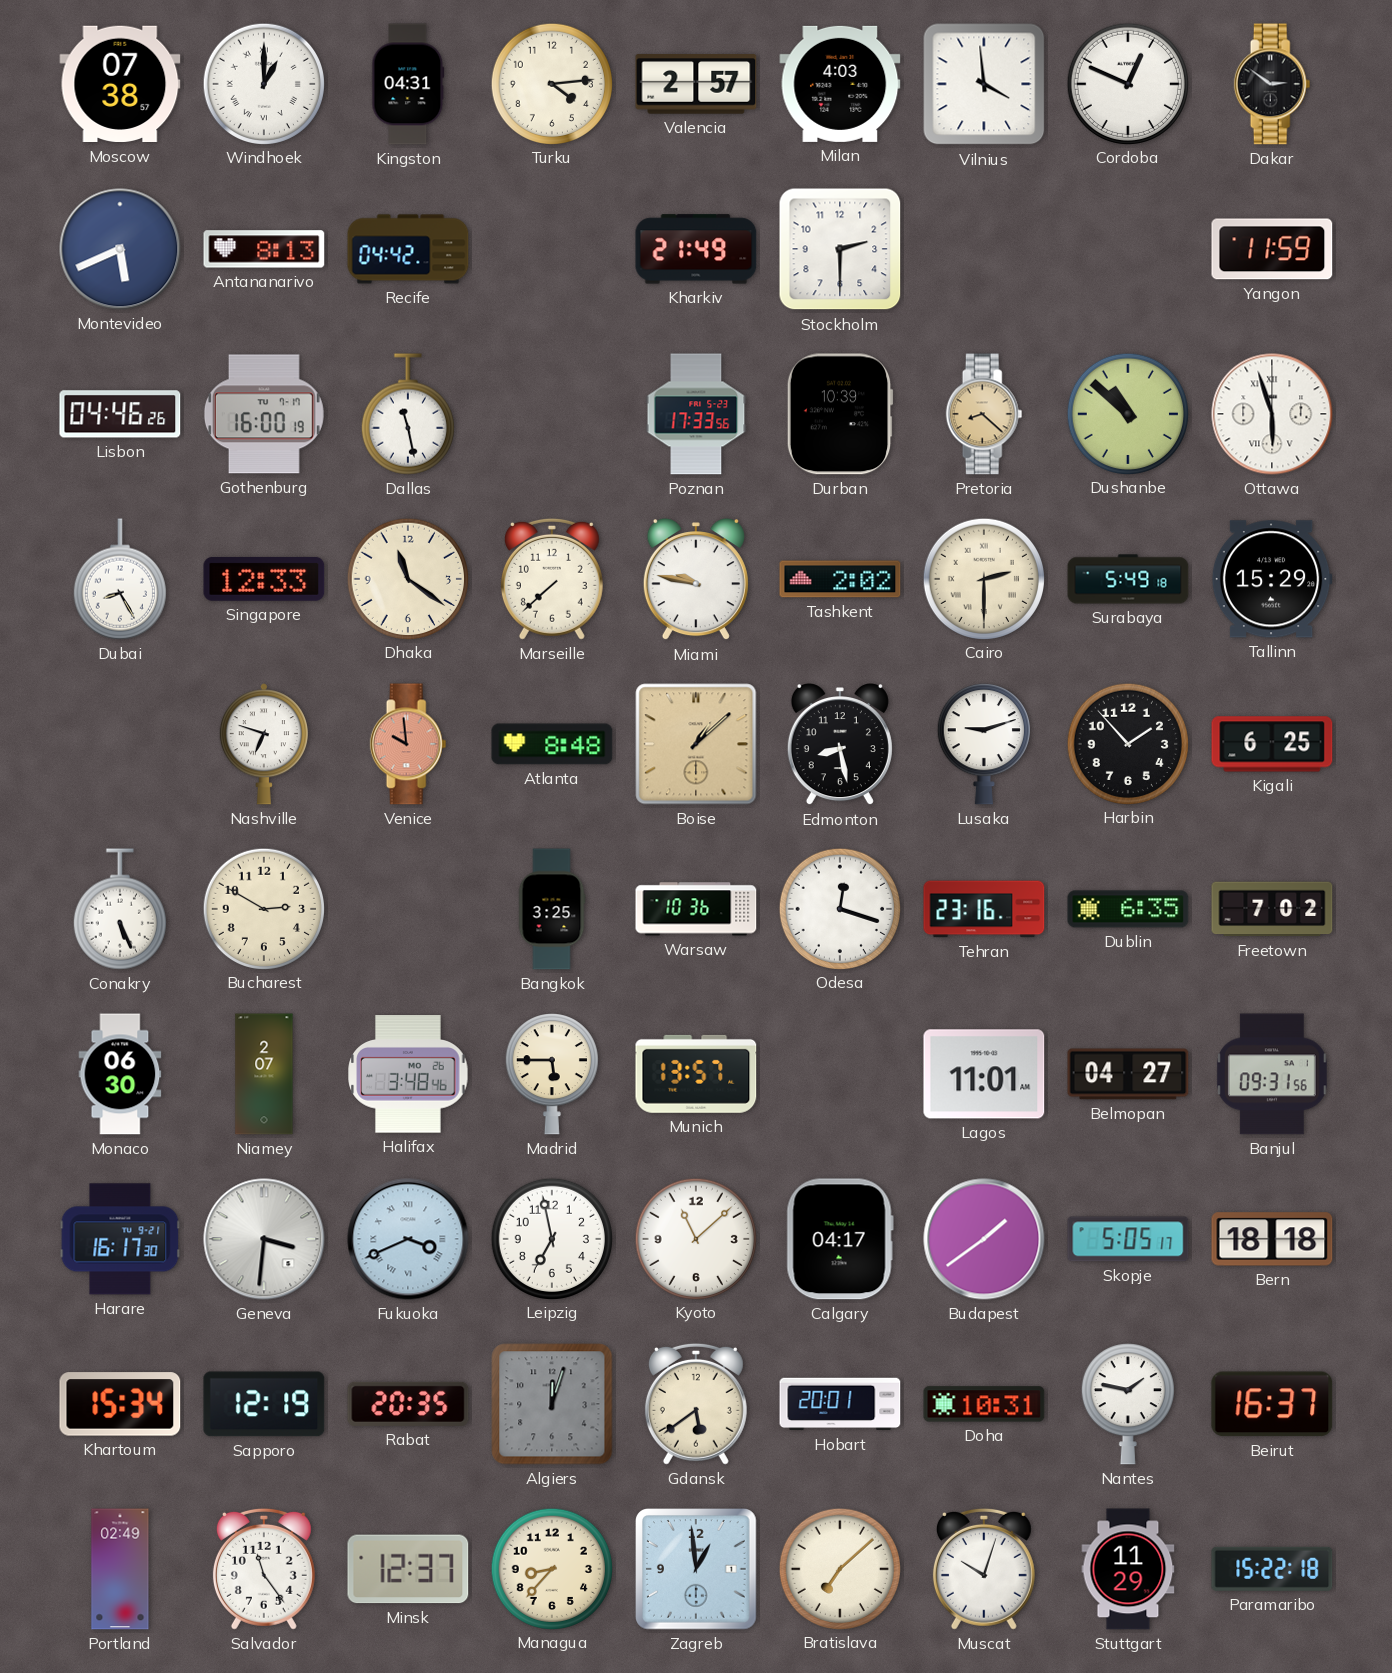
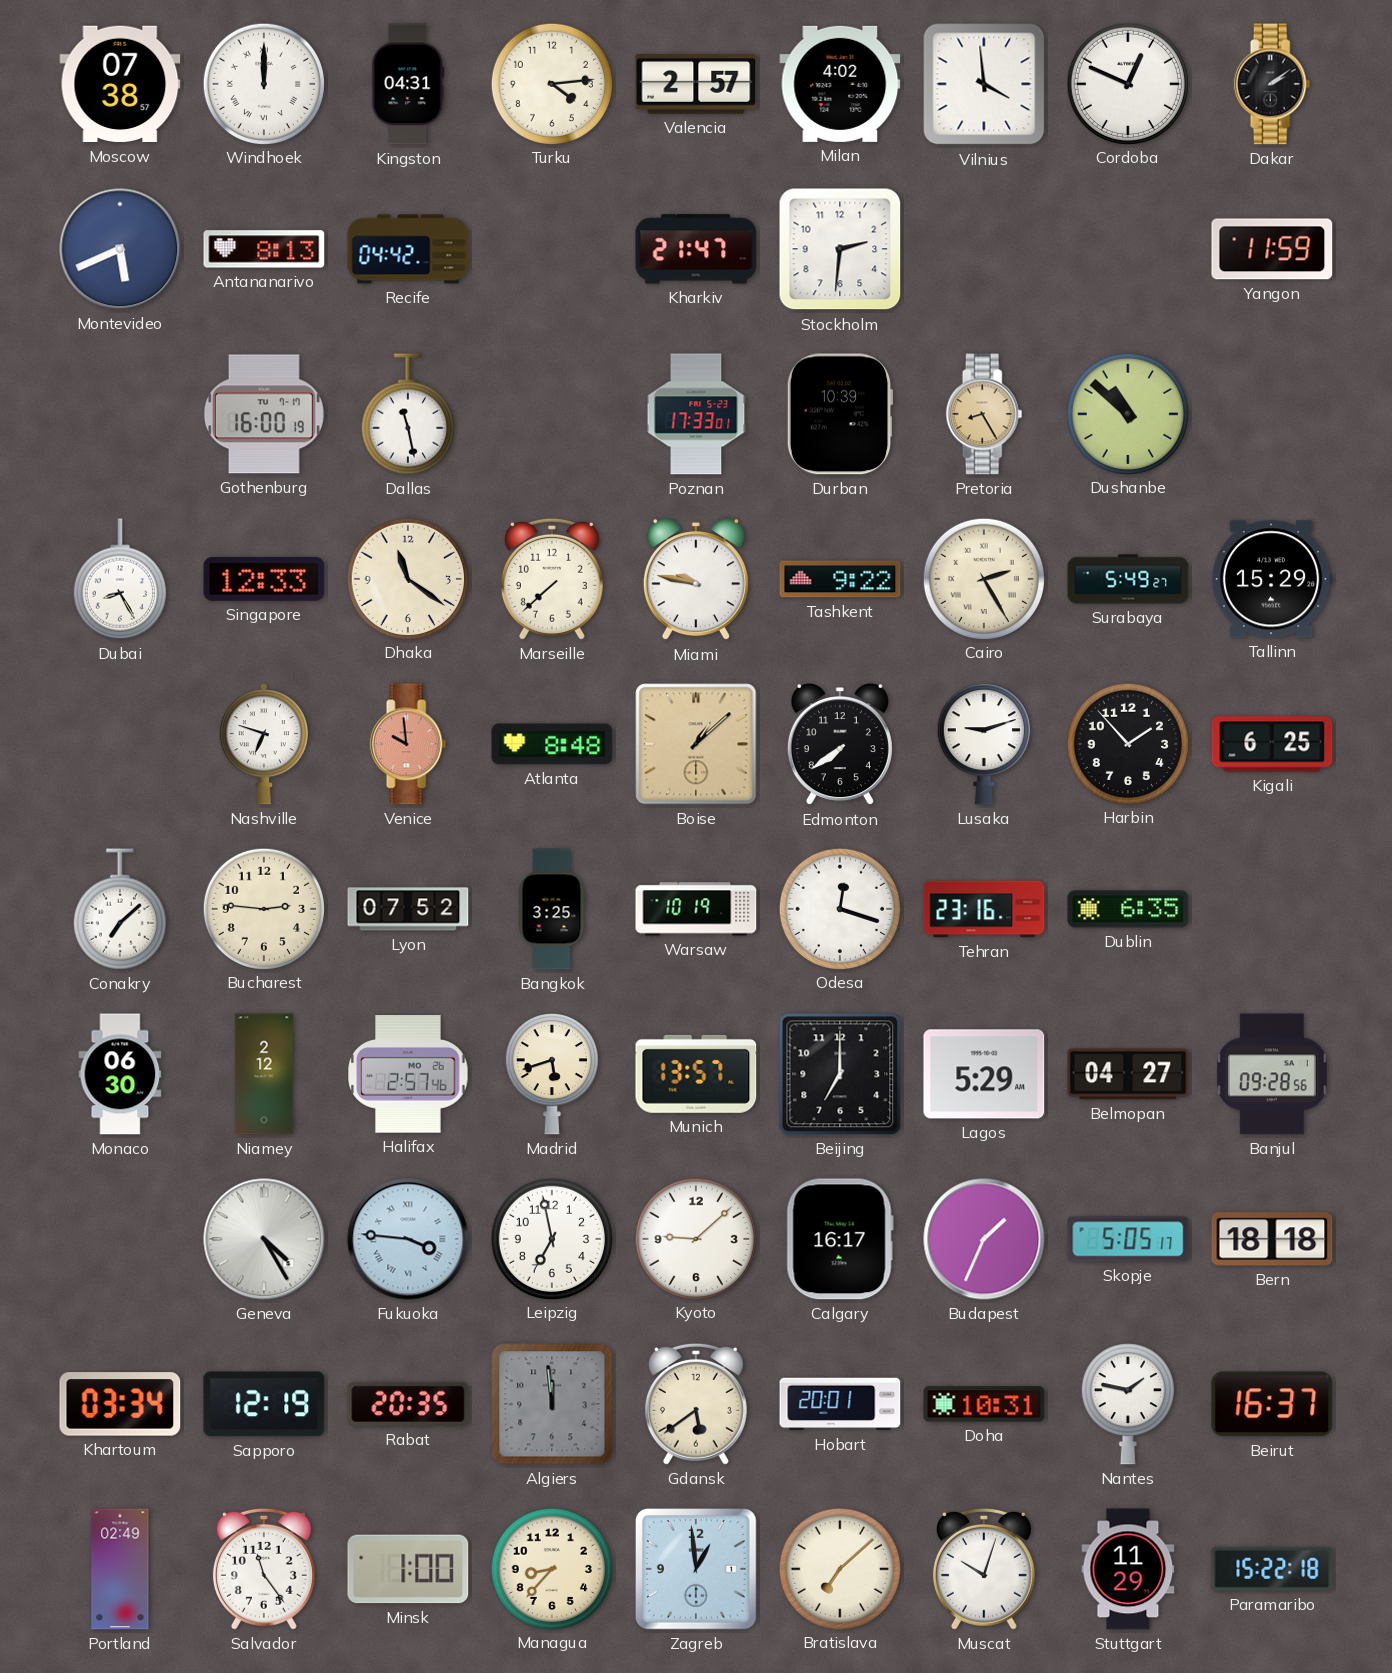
Windhoek: 1:00 -> 12:00 (263, 83)
Milan: 4:03 -> 4:02 (840, 84)
Dakar: 2:51 -> 2:09 (1272, 84)
Kharkiv: 21:49 -> 21:47 (696, 249)
Stockholm: 2:30 -> 2:31 (840, 249)
Lisbon: 04:46 -> none (120, 414)
Poznan: 17:33:56 -> 17:33:01 (696, 414)
Pretoria: 8:22 -> 8:25 (984, 414)
Ottawa: 5:57 -> none (1272, 414)
Tashkent: 2:02 -> 9:22 (840, 579)
Cairo: 2:30 -> 2:25 (983, 578)
Surabaya: 5:49:18 -> 5:49:27 (1128, 579)
Edmonton: 8:28 -> 7:39 (840, 745)
Conakry: 5:26 -> 7:08 (120, 909)
Bucharest: 2:50 -> 2:46 (263, 908)
Lyon: none -> 07:52 (408, 909)
Warsaw: 10:36 -> 10:19 (696, 909)
Freetown: 7:02 -> none (1272, 909)
Niamey: 2:07 -> 2:12 (264, 1074)
Halifax: 3:48 -> 2:57 (408, 1074)
Madrid: 5:45 -> 5:42 (552, 1075)
Beijing: none -> 7:00 (840, 1074)
Lagos: 11:01 -> 5:29 (984, 1074)
Banjul: 09:31 -> 09:28 (1272, 1074)
Harare: 16:17 -> none (120, 1239)
Geneva: 3:31 -> 4:25 (264, 1239)
Fukuoka: 3:41 -> 3:46 (408, 1239)
Kyoto: 11:08 -> 9:08 (695, 1238)
Calgary: 04:17 -> 16:17 (840, 1239)
Budapest: 1:39 -> 1:34 (984, 1239)
Khartoum: 15:34 -> 03:34 (120, 1404)
Algiers: 12:03 -> 11:59 (552, 1404)
Minsk: 12:37 -> 1:00 (408, 1569)
